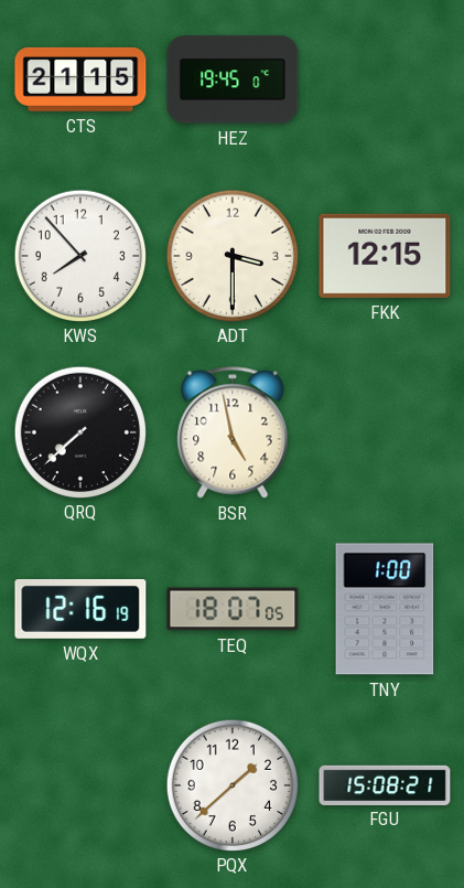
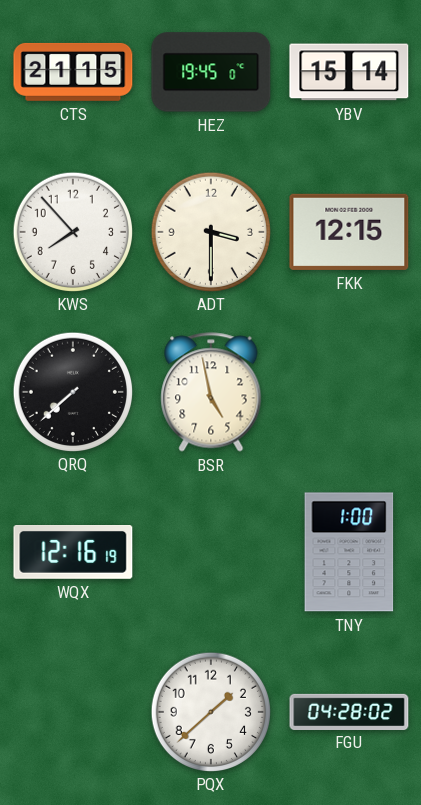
YBV: none -> 15:14 (349, 72)
TEQ: 18:07 -> none (233, 609)
FGU: 15:08 -> 04:28 (349, 711)
